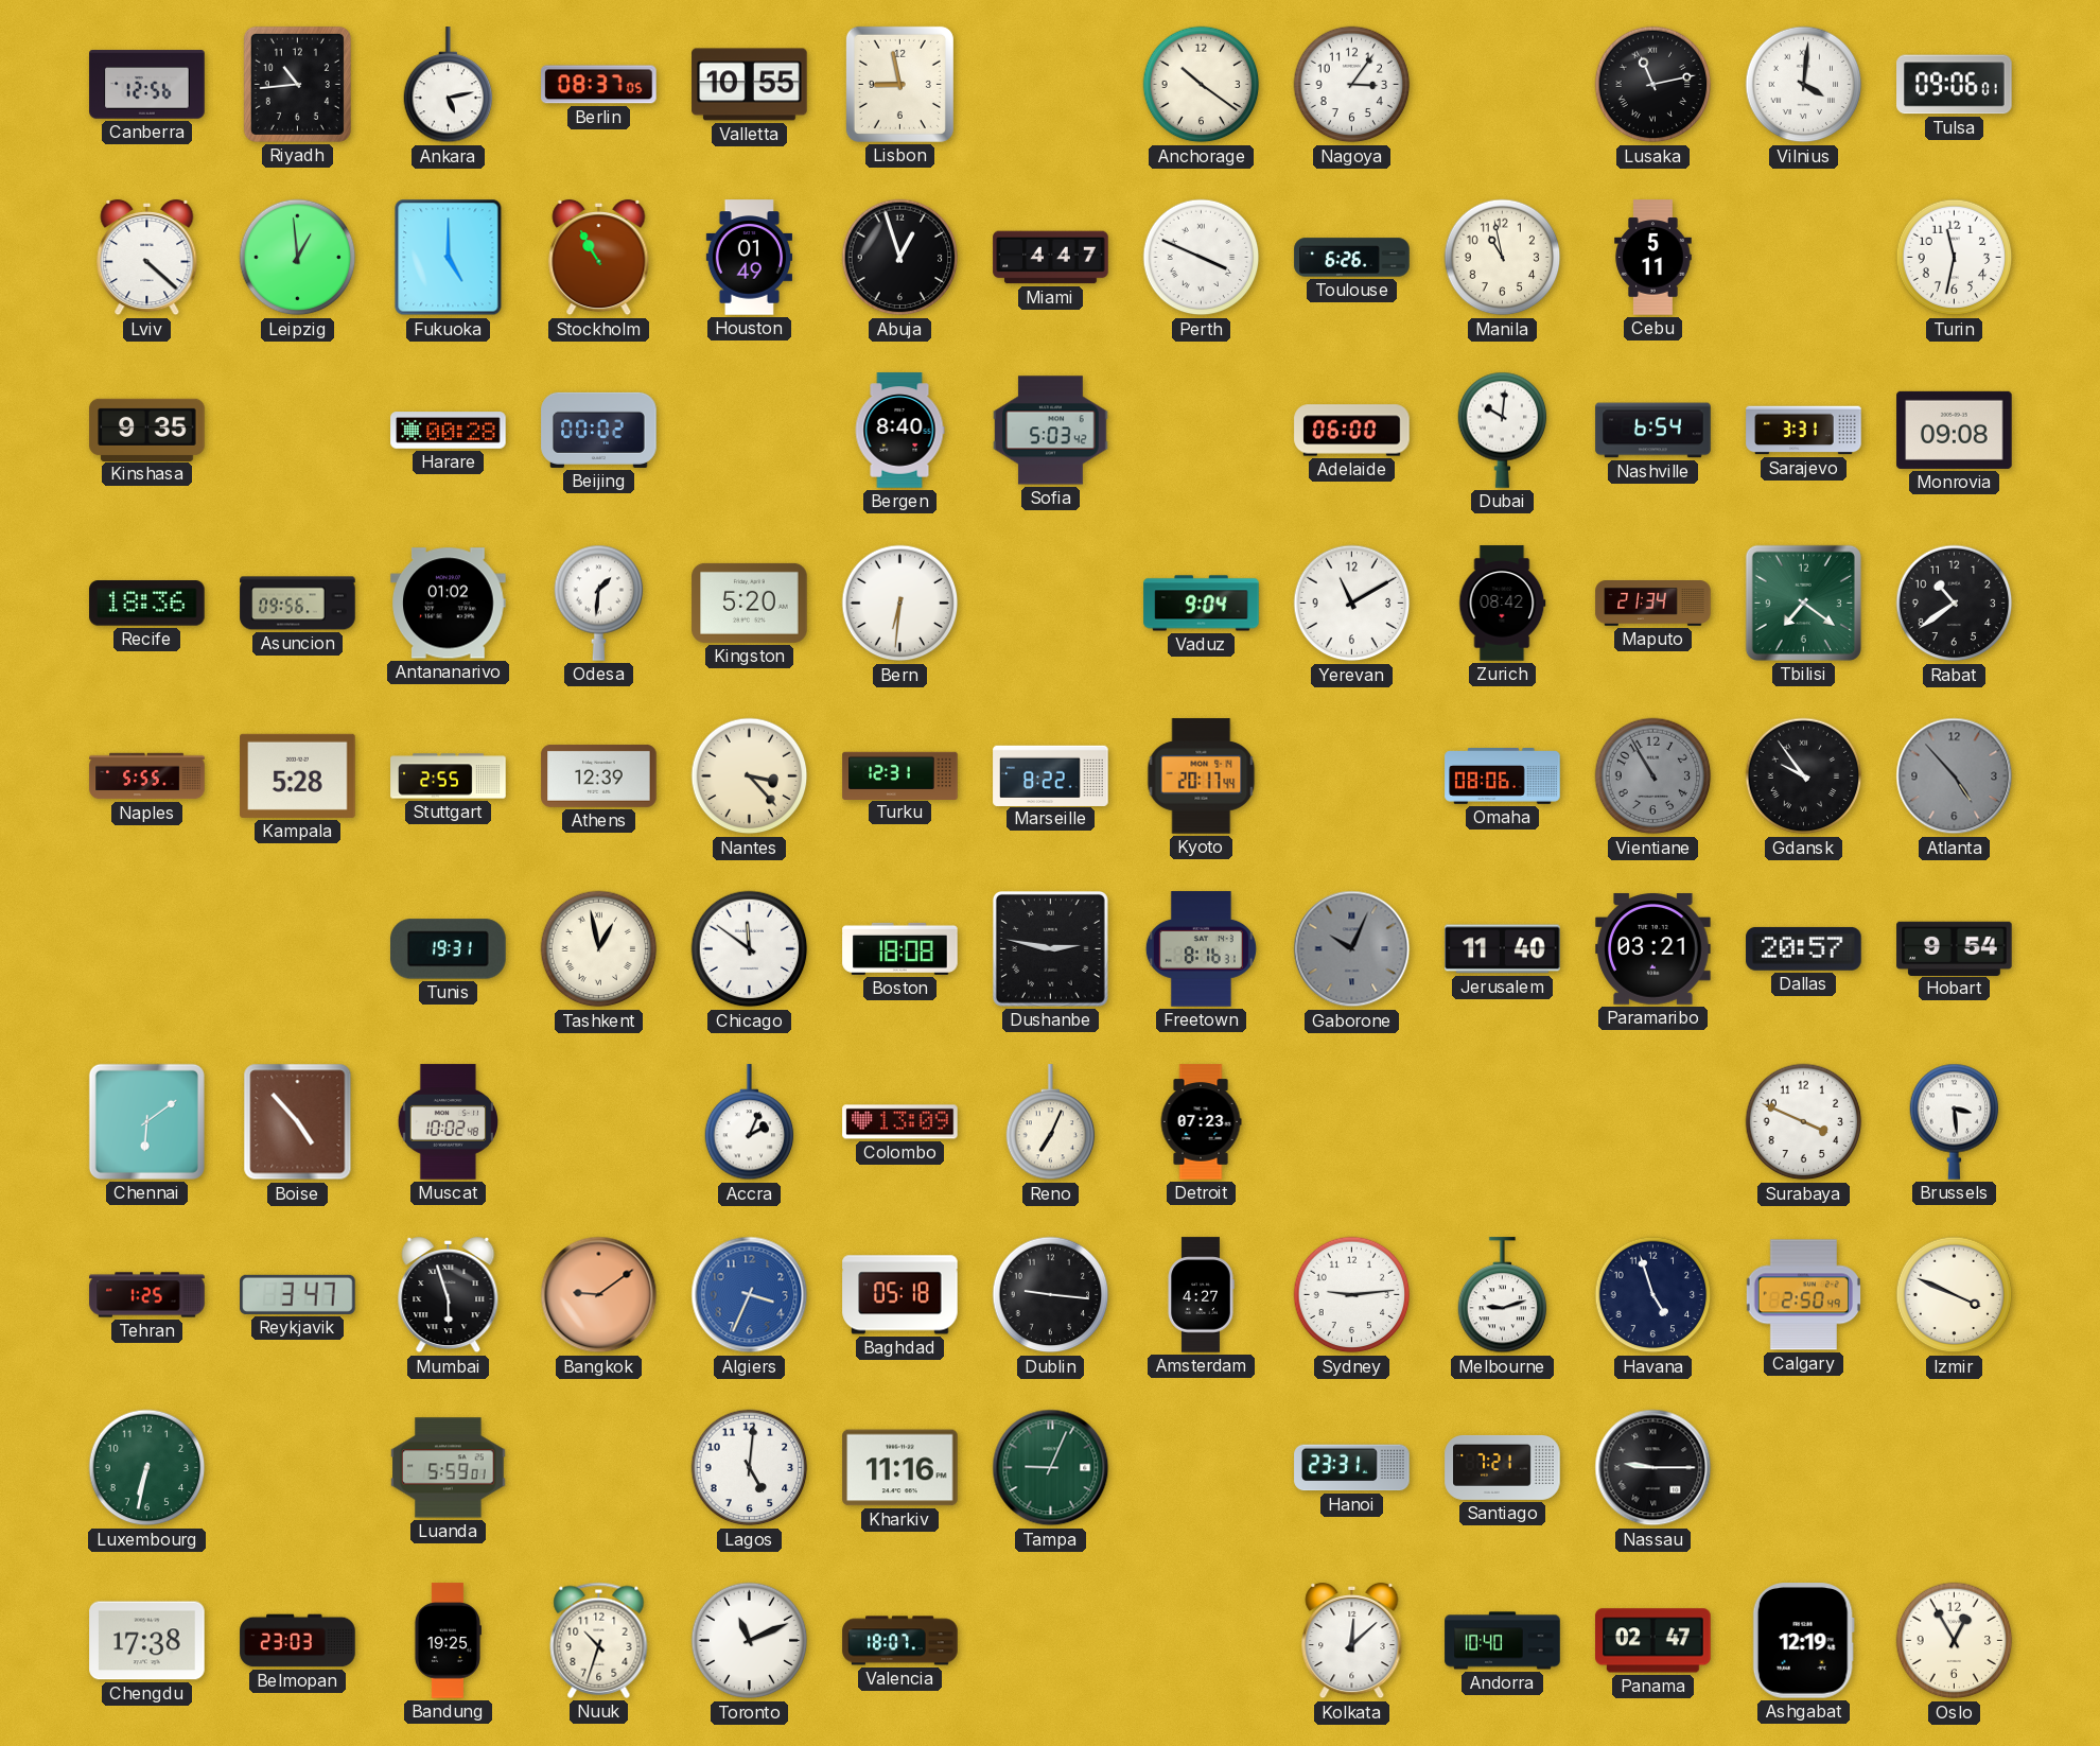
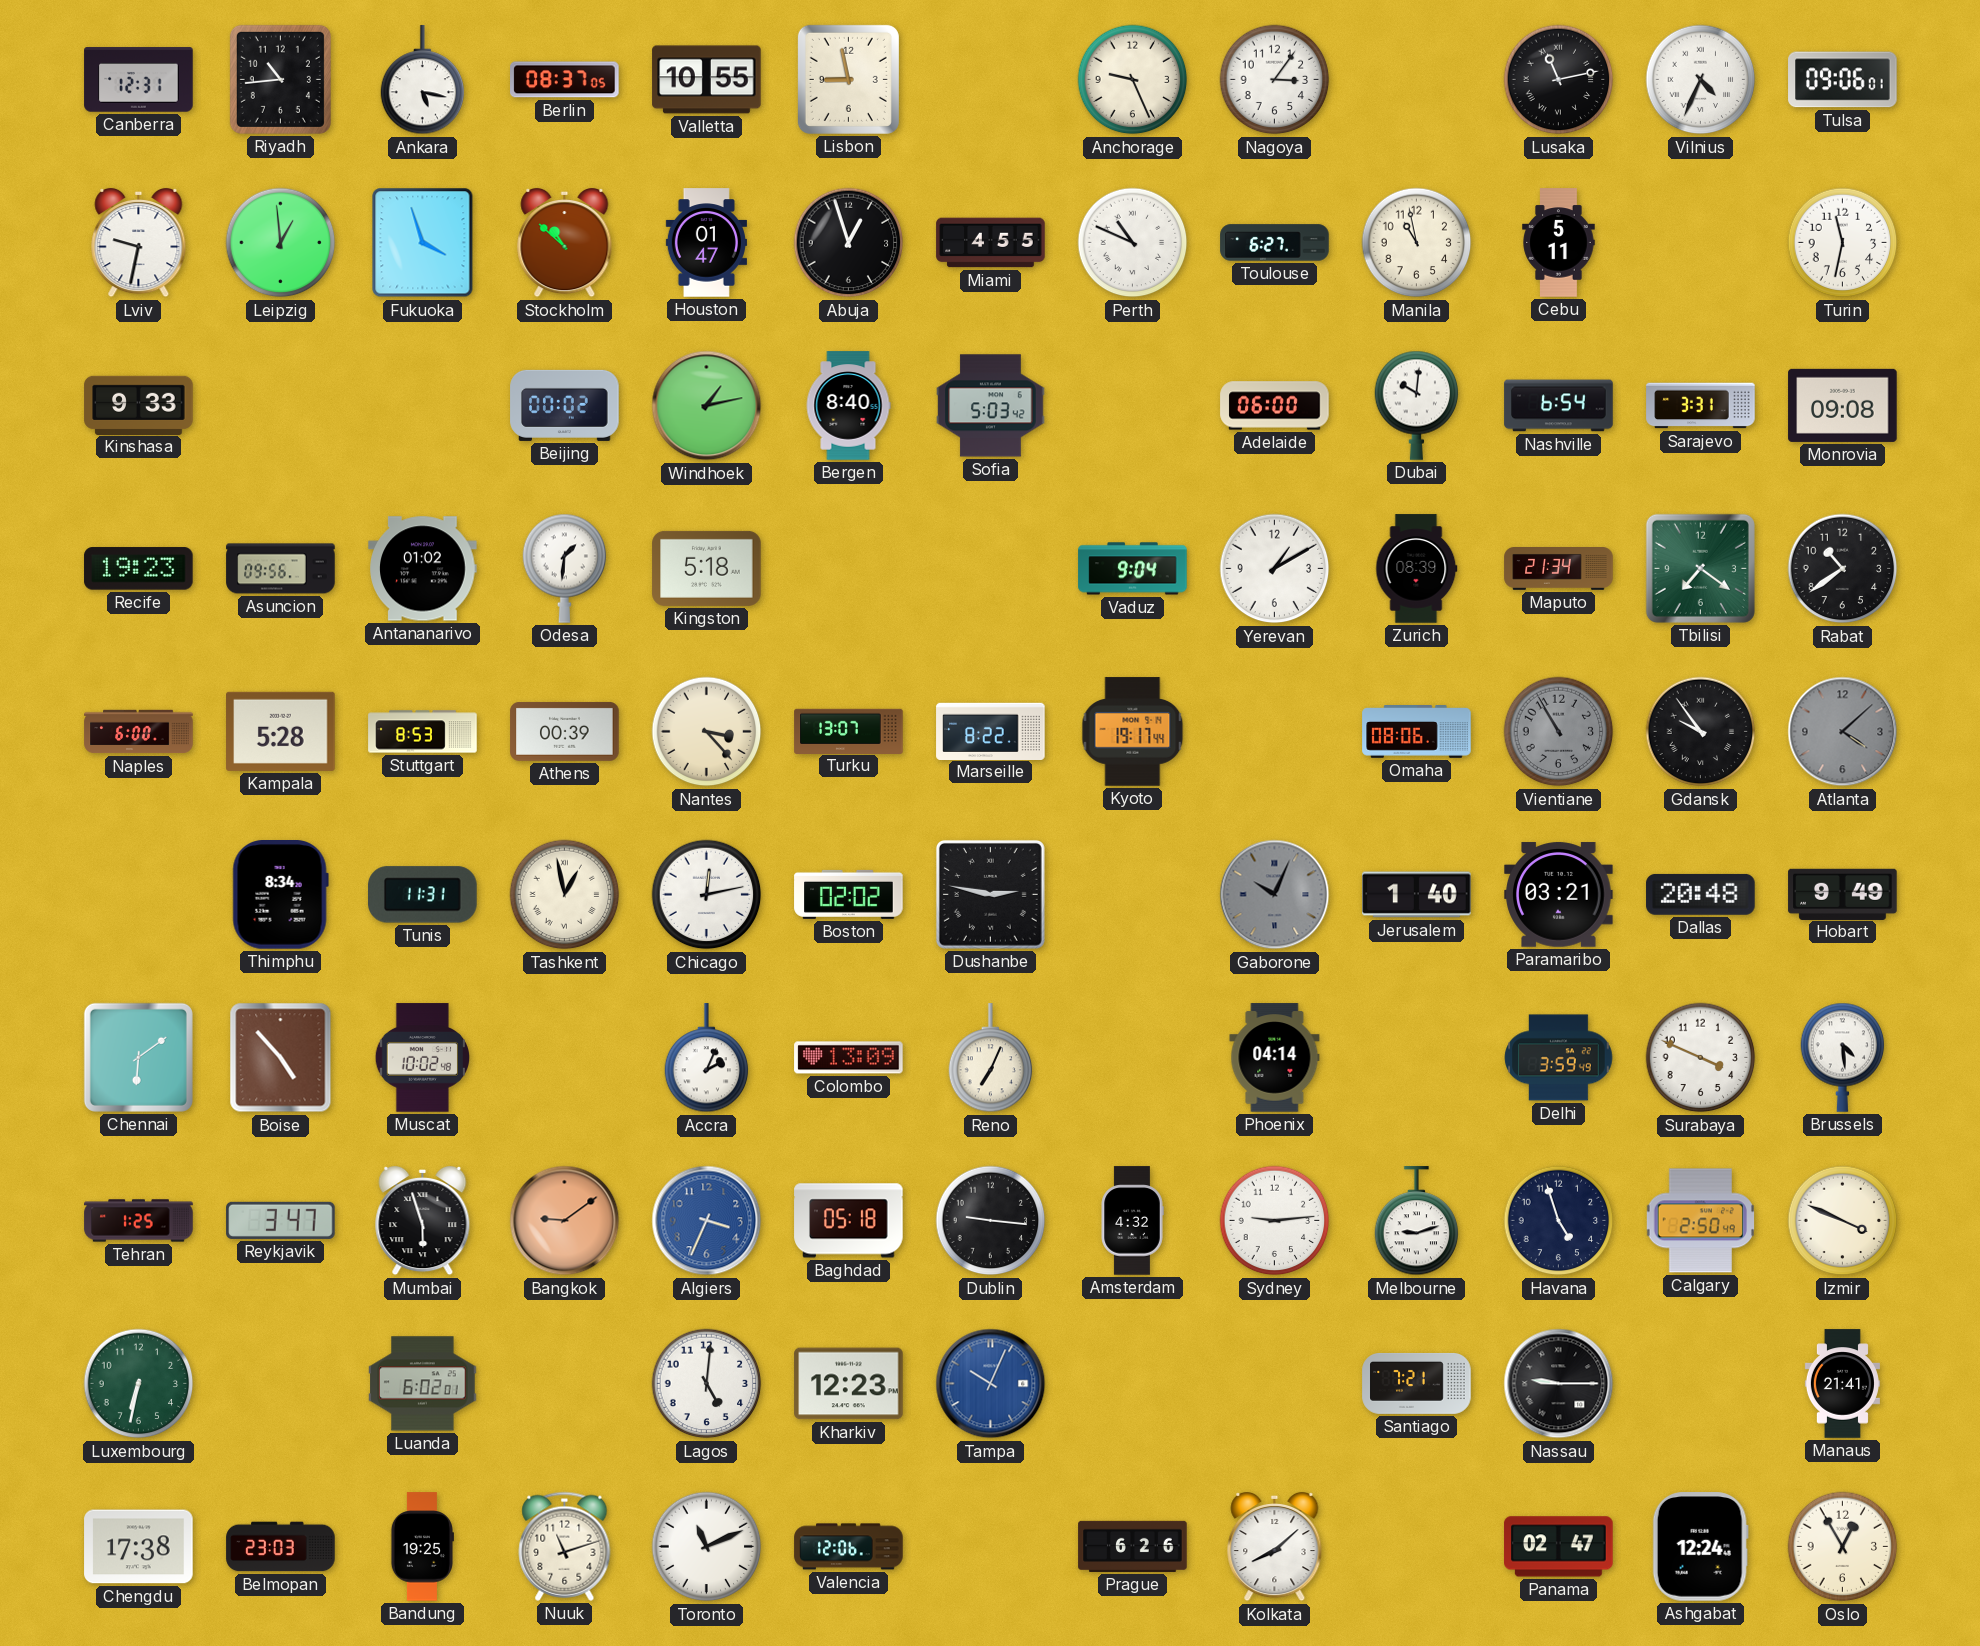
Canberra: 12:56 -> 12:31 (139, 80)
Ankara: 5:13 -> 5:17 (423, 80)
Anchorage: 10:21 -> 9:26 (1133, 80)
Vilnius: 4:01 -> 4:34 (1701, 80)
Lviv: 4:22 -> 9:32 (139, 243)
Fukuoka: 5:00 -> 3:57 (423, 243)
Stockholm: 10:55 -> 10:52 (565, 243)
Houston: 01:49 -> 01:47 (706, 243)
Miami: 4:47 -> 4:55 (991, 243)
Perth: 3:49 -> 10:49 (1133, 243)
Toulouse: 6:26 -> 6:27 (1275, 243)
Kinshasa: 9:35 -> 9:33 (139, 405)
Harare: 00:28 -> none (449, 431)
Windhoek: none -> 1:13 (707, 406)
Recife: 18:36 -> 19:23 (139, 569)
Kingston: 5:20 -> 5:18 (707, 568)
Bern: 6:31 -> none (900, 604)
Yerevan: 11:10 -> 1:10 (1275, 569)
Zurich: 08:42 -> 08:39 (1417, 569)
Naples: 5:55 -> 6:00 (139, 732)
Stuttgart: 2:55 -> 8:53 (423, 732)
Athens: 12:39 -> 00:39 (565, 731)
Turku: 12:31 -> 13:07 (849, 731)
Kyoto: 20:17 -> 19:17 (1133, 732)
Atlanta: 4:53 -> 4:08 (1843, 732)
Thimphu: none -> 8:34 (280, 895)
Tunis: 19:31 -> 11:31 (423, 895)
Chicago: 11:51 -> 12:13 (707, 895)
Boston: 18:08 -> 02:02 (849, 894)
Freetown: 8:16 -> none (1201, 949)
Jerusalem: 11:40 -> 1:40 (1417, 895)
Dallas: 20:57 -> 20:48 (1701, 894)
Hobart: 9:54 -> 9:49 (1843, 894)
Detroit: 07:23 -> none (1201, 1122)
Phoenix: none -> 04:14 (1275, 1058)
Delhi: none -> 3:59 (1559, 1058)
Brussels: 3:29 -> 4:29 (1843, 1057)
Amsterdam: 4:27 -> 4:32 (1132, 1221)
Luanda: 5:59 -> 6:02 (423, 1384)
Kharkiv: 11:16 -> 12:23 (849, 1384)
Tampa: 9:04 -> 10:04 (991, 1384)
Tampa dial: green -> blue (991, 1384)
Hanoi: 23:31 -> none (1352, 1468)
Manaus: none -> 21:41 (1842, 1384)
Nuuk: 10:33 -> 11:12 (565, 1546)
Valencia: 18:07 -> 12:06 (849, 1547)
Prague: none -> 6:26 (1133, 1546)
Kolkata: 12:08 -> 8:08 (1275, 1547)
Andorra: 10:40 -> none (1503, 1641)
Ashgabat: 12:19 -> 12:24 (1700, 1547)
